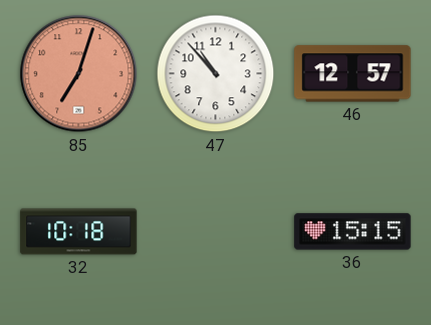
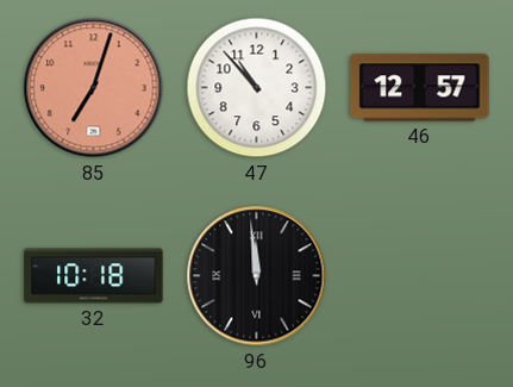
96: none -> 11:59 (257, 276)
36: 15:15 -> none (353, 232)
